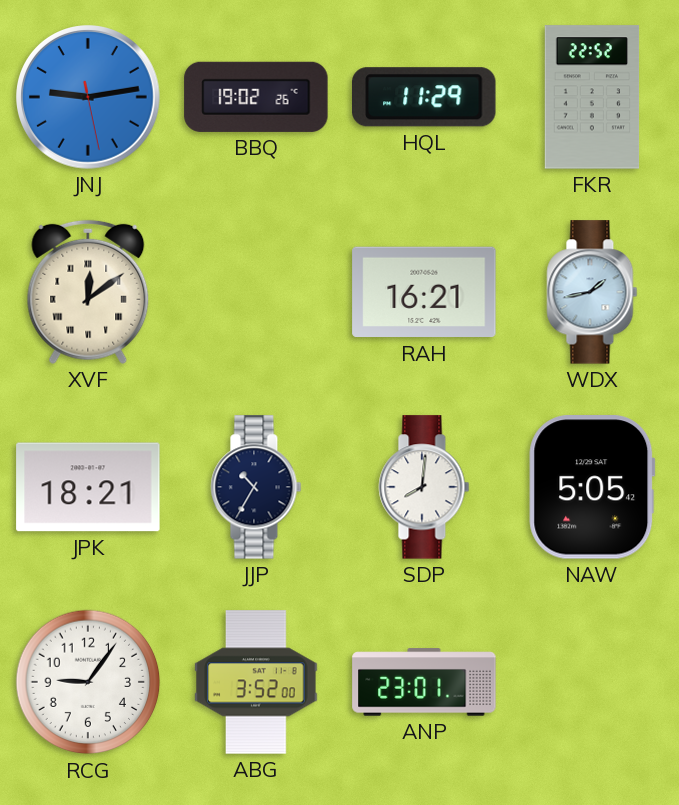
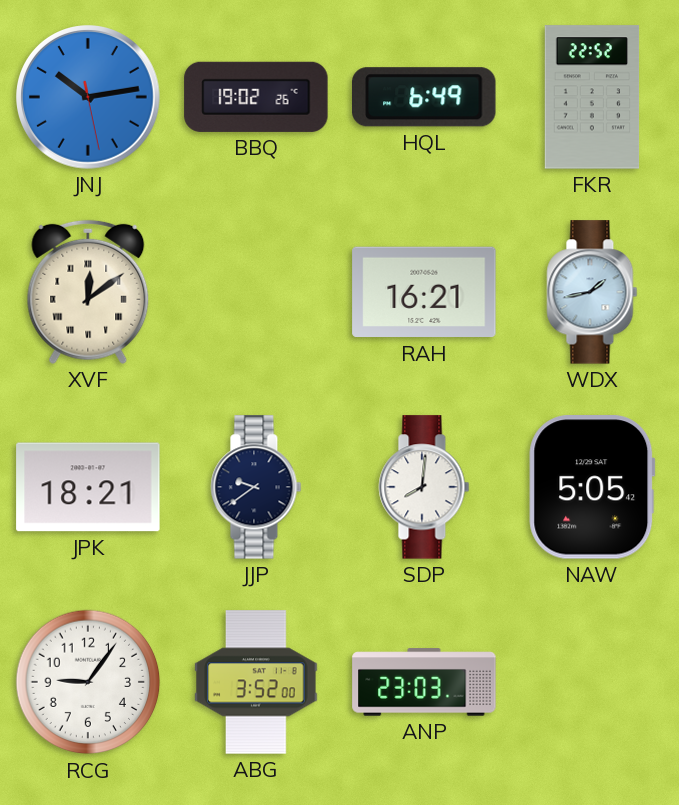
JNJ: 9:13 -> 10:13 (89, 98)
HQL: 11:29 -> 6:49 (425, 97)
JJP: 10:35 -> 9:39 (256, 487)
ANP: 23:01 -> 23:03 (424, 682)
